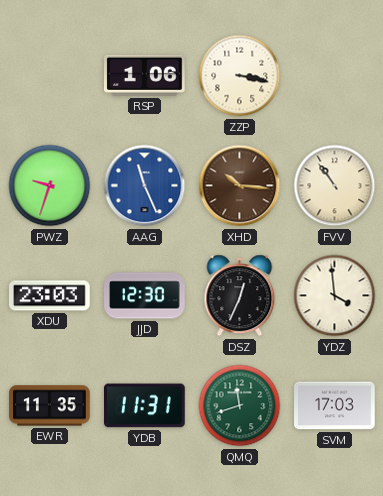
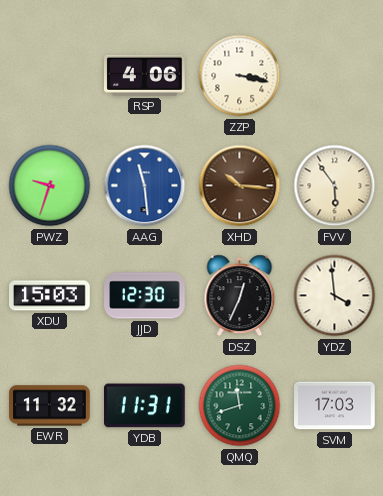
RSP: 1:06 -> 4:06 (145, 75)
AAG: 11:26 -> 11:29 (145, 186)
FVV: 10:54 -> 5:54 (335, 186)
XDU: 23:03 -> 15:03 (50, 296)
EWR: 11:35 -> 11:32 (50, 406)
